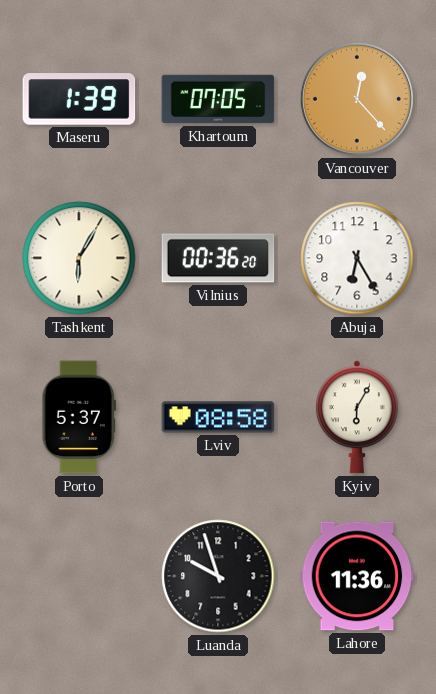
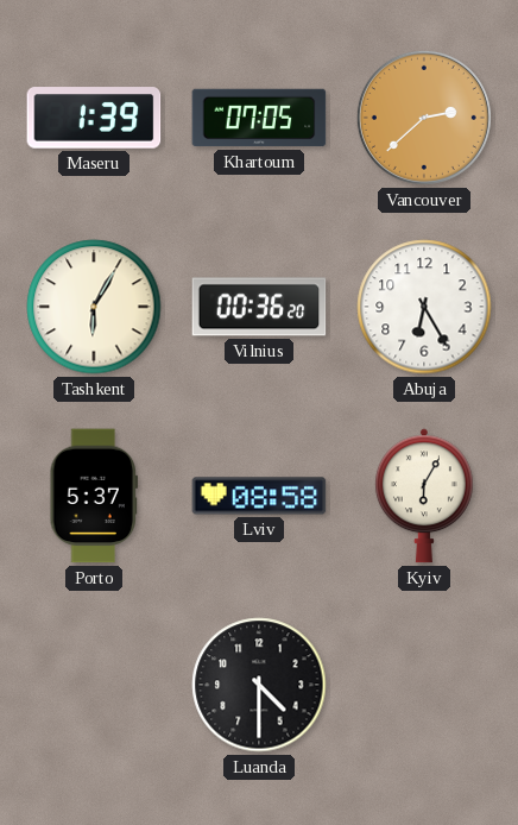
Vancouver: 12:23 -> 2:38 (424, 118)
Luanda: 9:57 -> 4:30 (259, 685)
Lahore: 11:36 -> none (357, 576)
